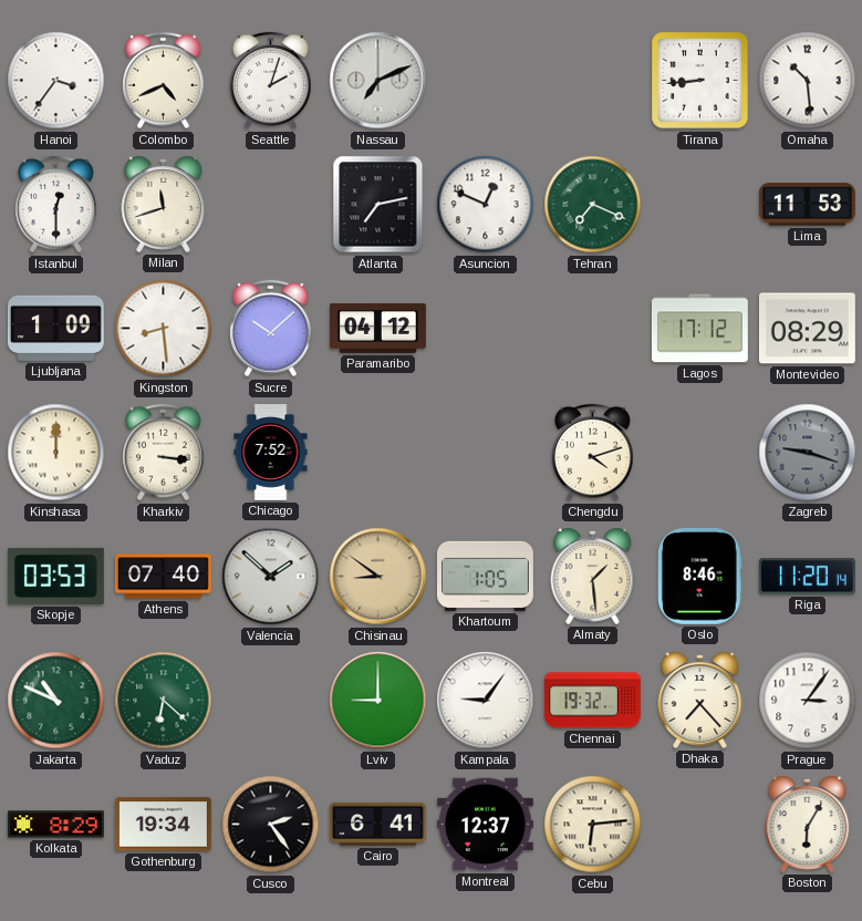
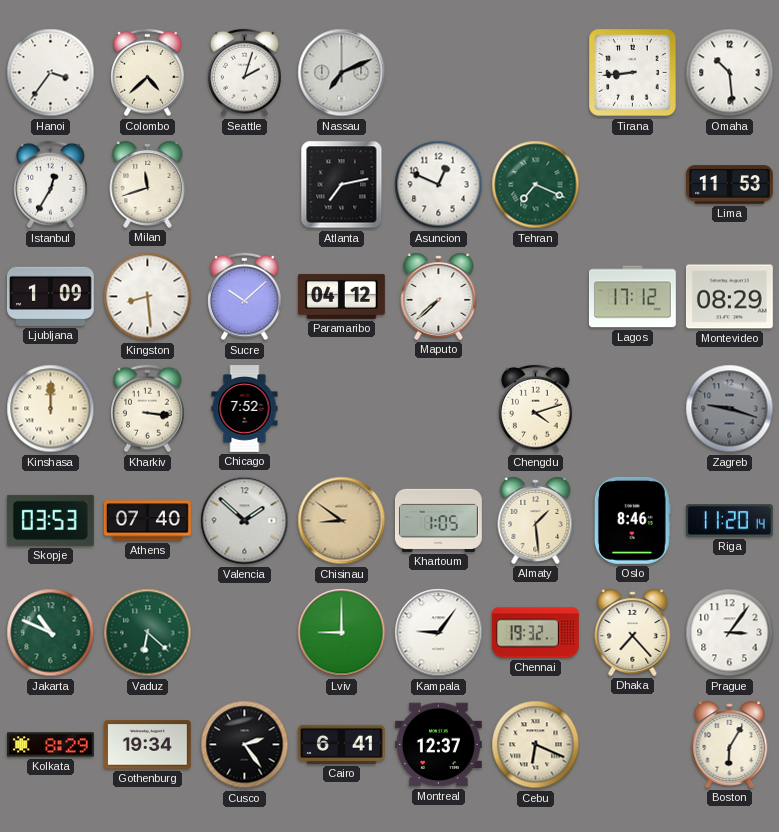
Colombo: 4:41 -> 4:38 (148, 73)
Istanbul: 12:30 -> 12:35 (51, 185)
Maputo: none -> 7:38 (439, 296)
Cebu: 6:14 -> 6:19 (536, 745)
